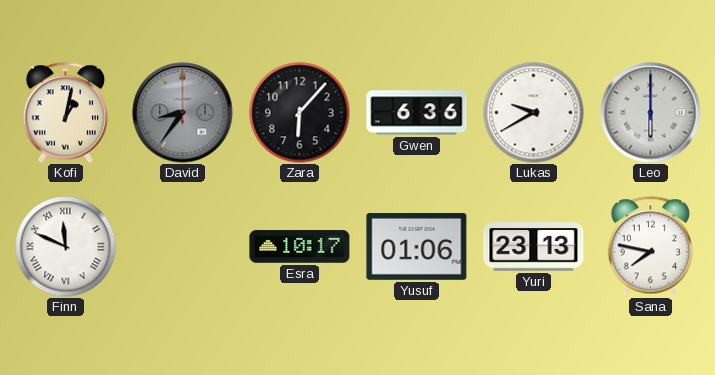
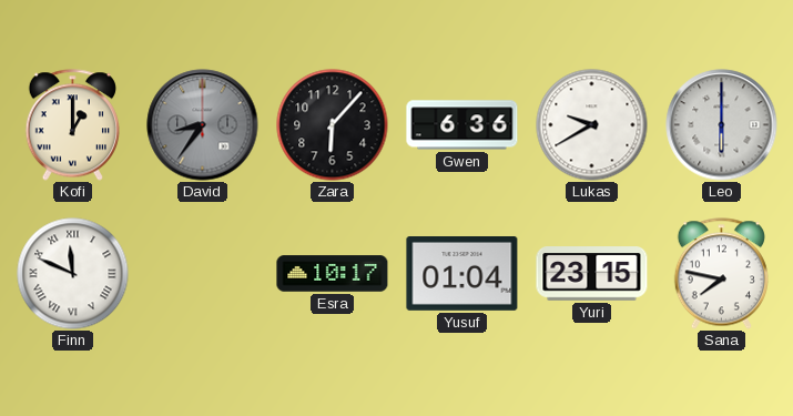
Kofi: 1:02 -> 1:00 (72, 125)
Yusuf: 01:06 -> 01:04 (462, 274)
Yuri: 23:13 -> 23:15 (592, 274)
